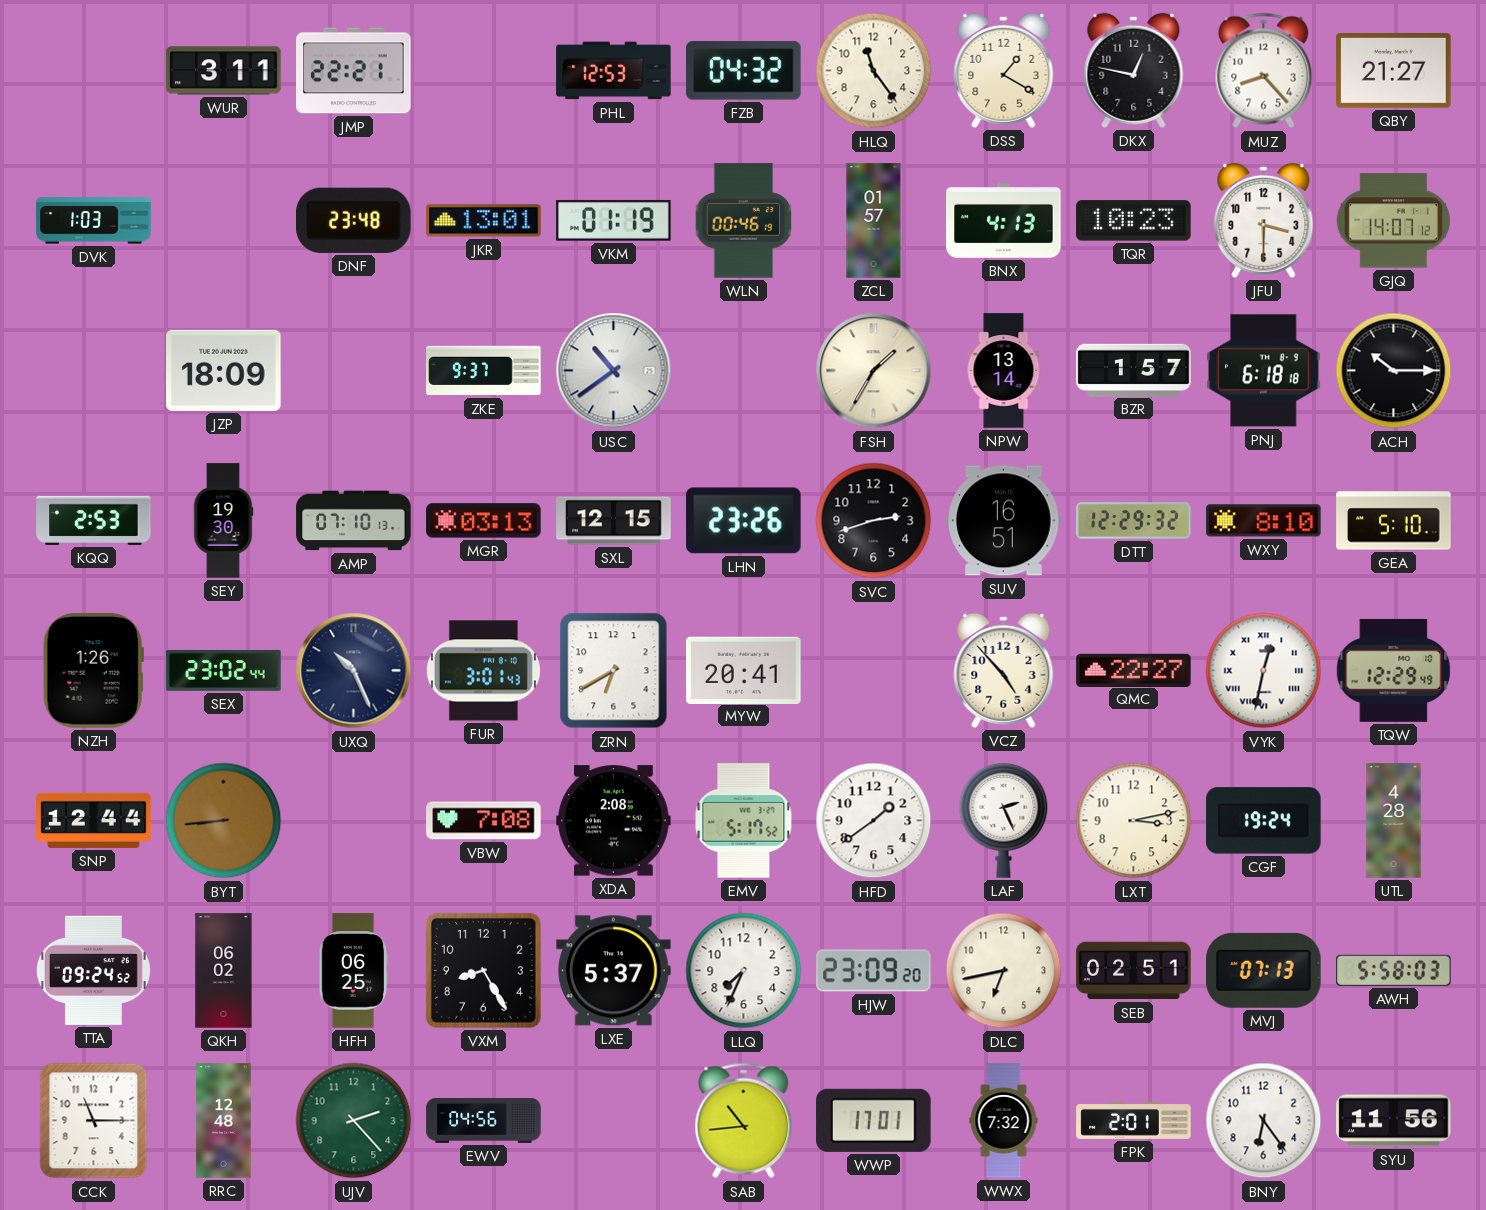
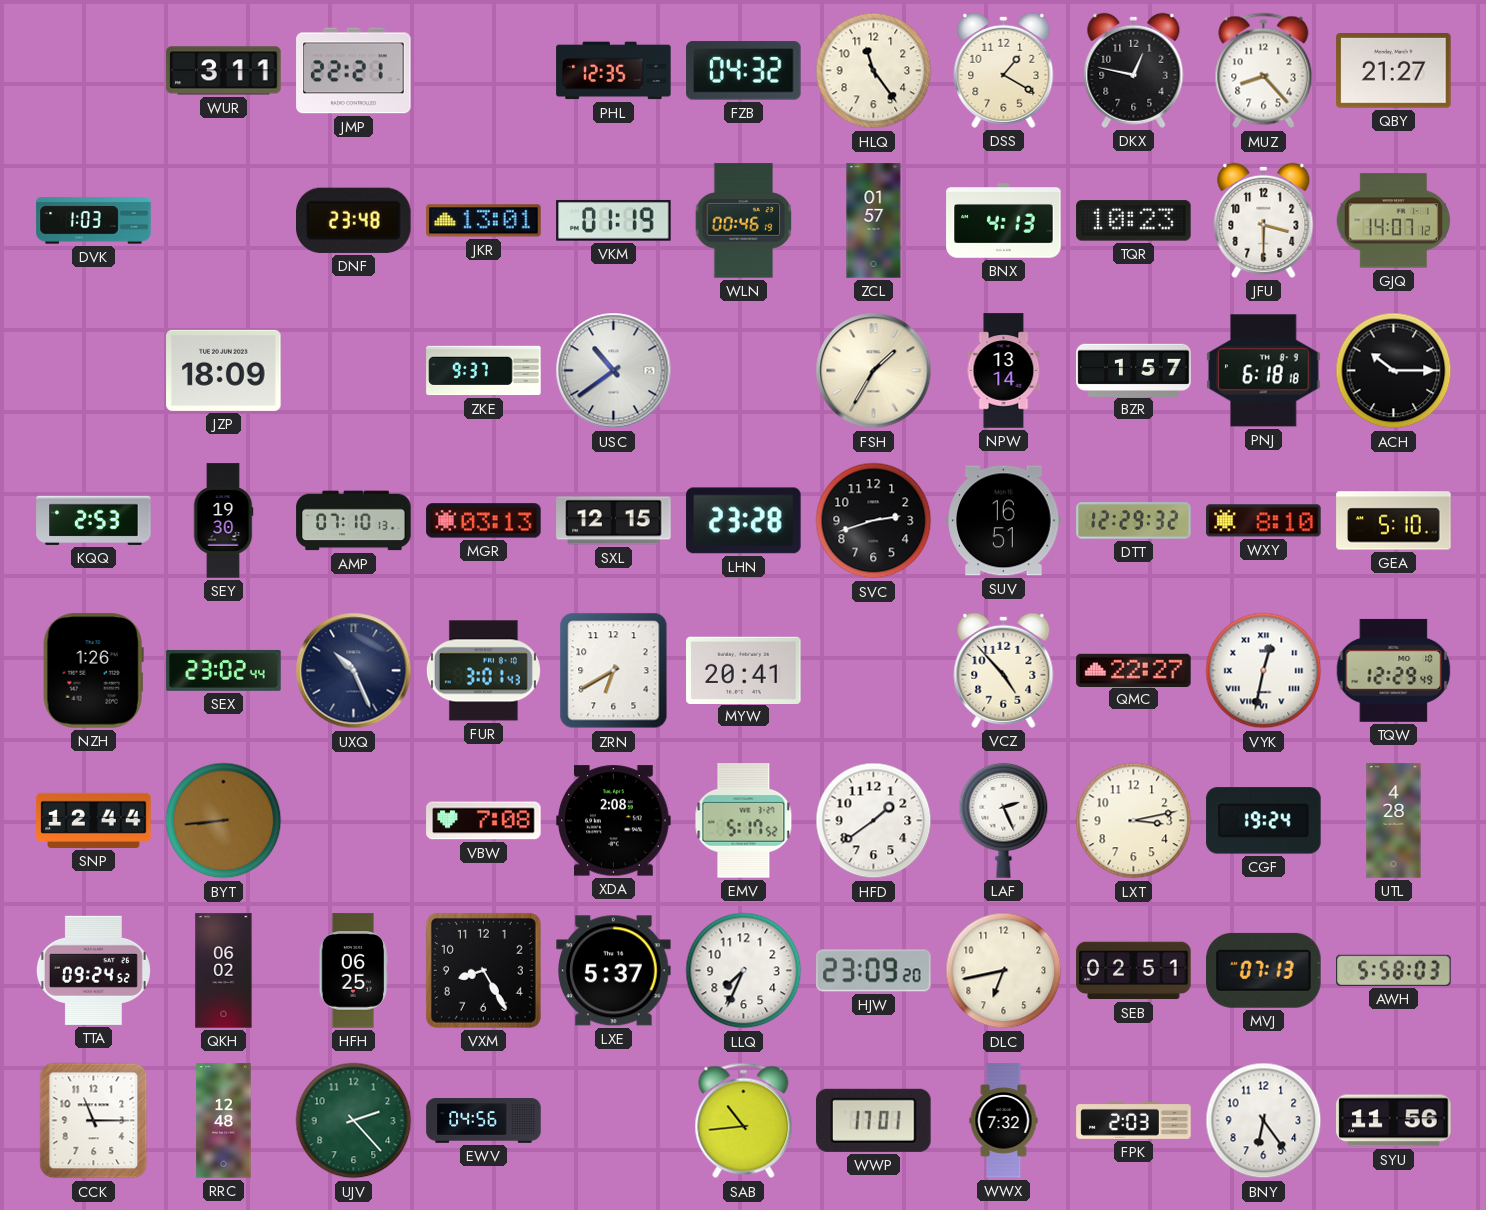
PHL: 12:53 -> 12:35 (614, 71)
LHN: 23:26 -> 23:28 (744, 521)
FPK: 2:01 -> 2:03 (1134, 1120)
